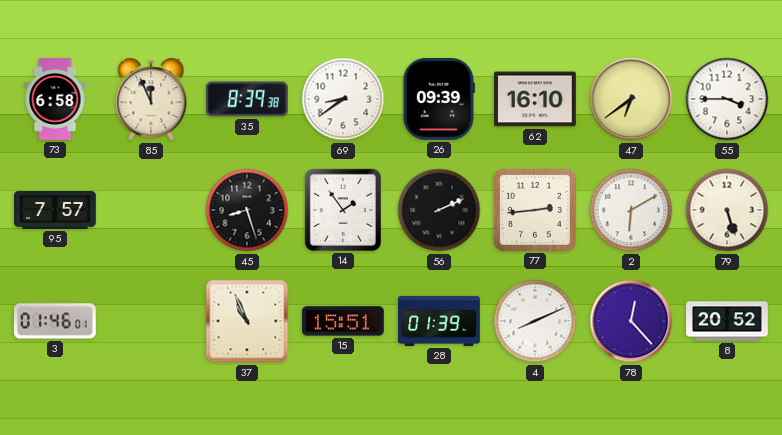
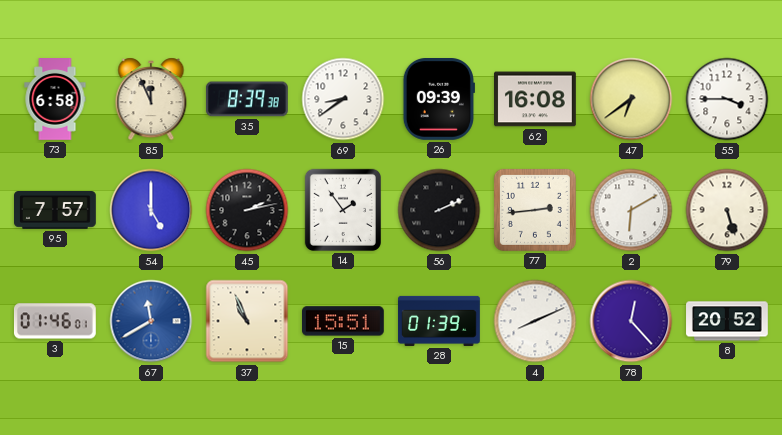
62: 16:10 -> 16:08 (536, 99)
54: none -> 5:00 (151, 210)
45: 8:27 -> 2:13 (247, 210)
67: none -> 11:40 (151, 321)
